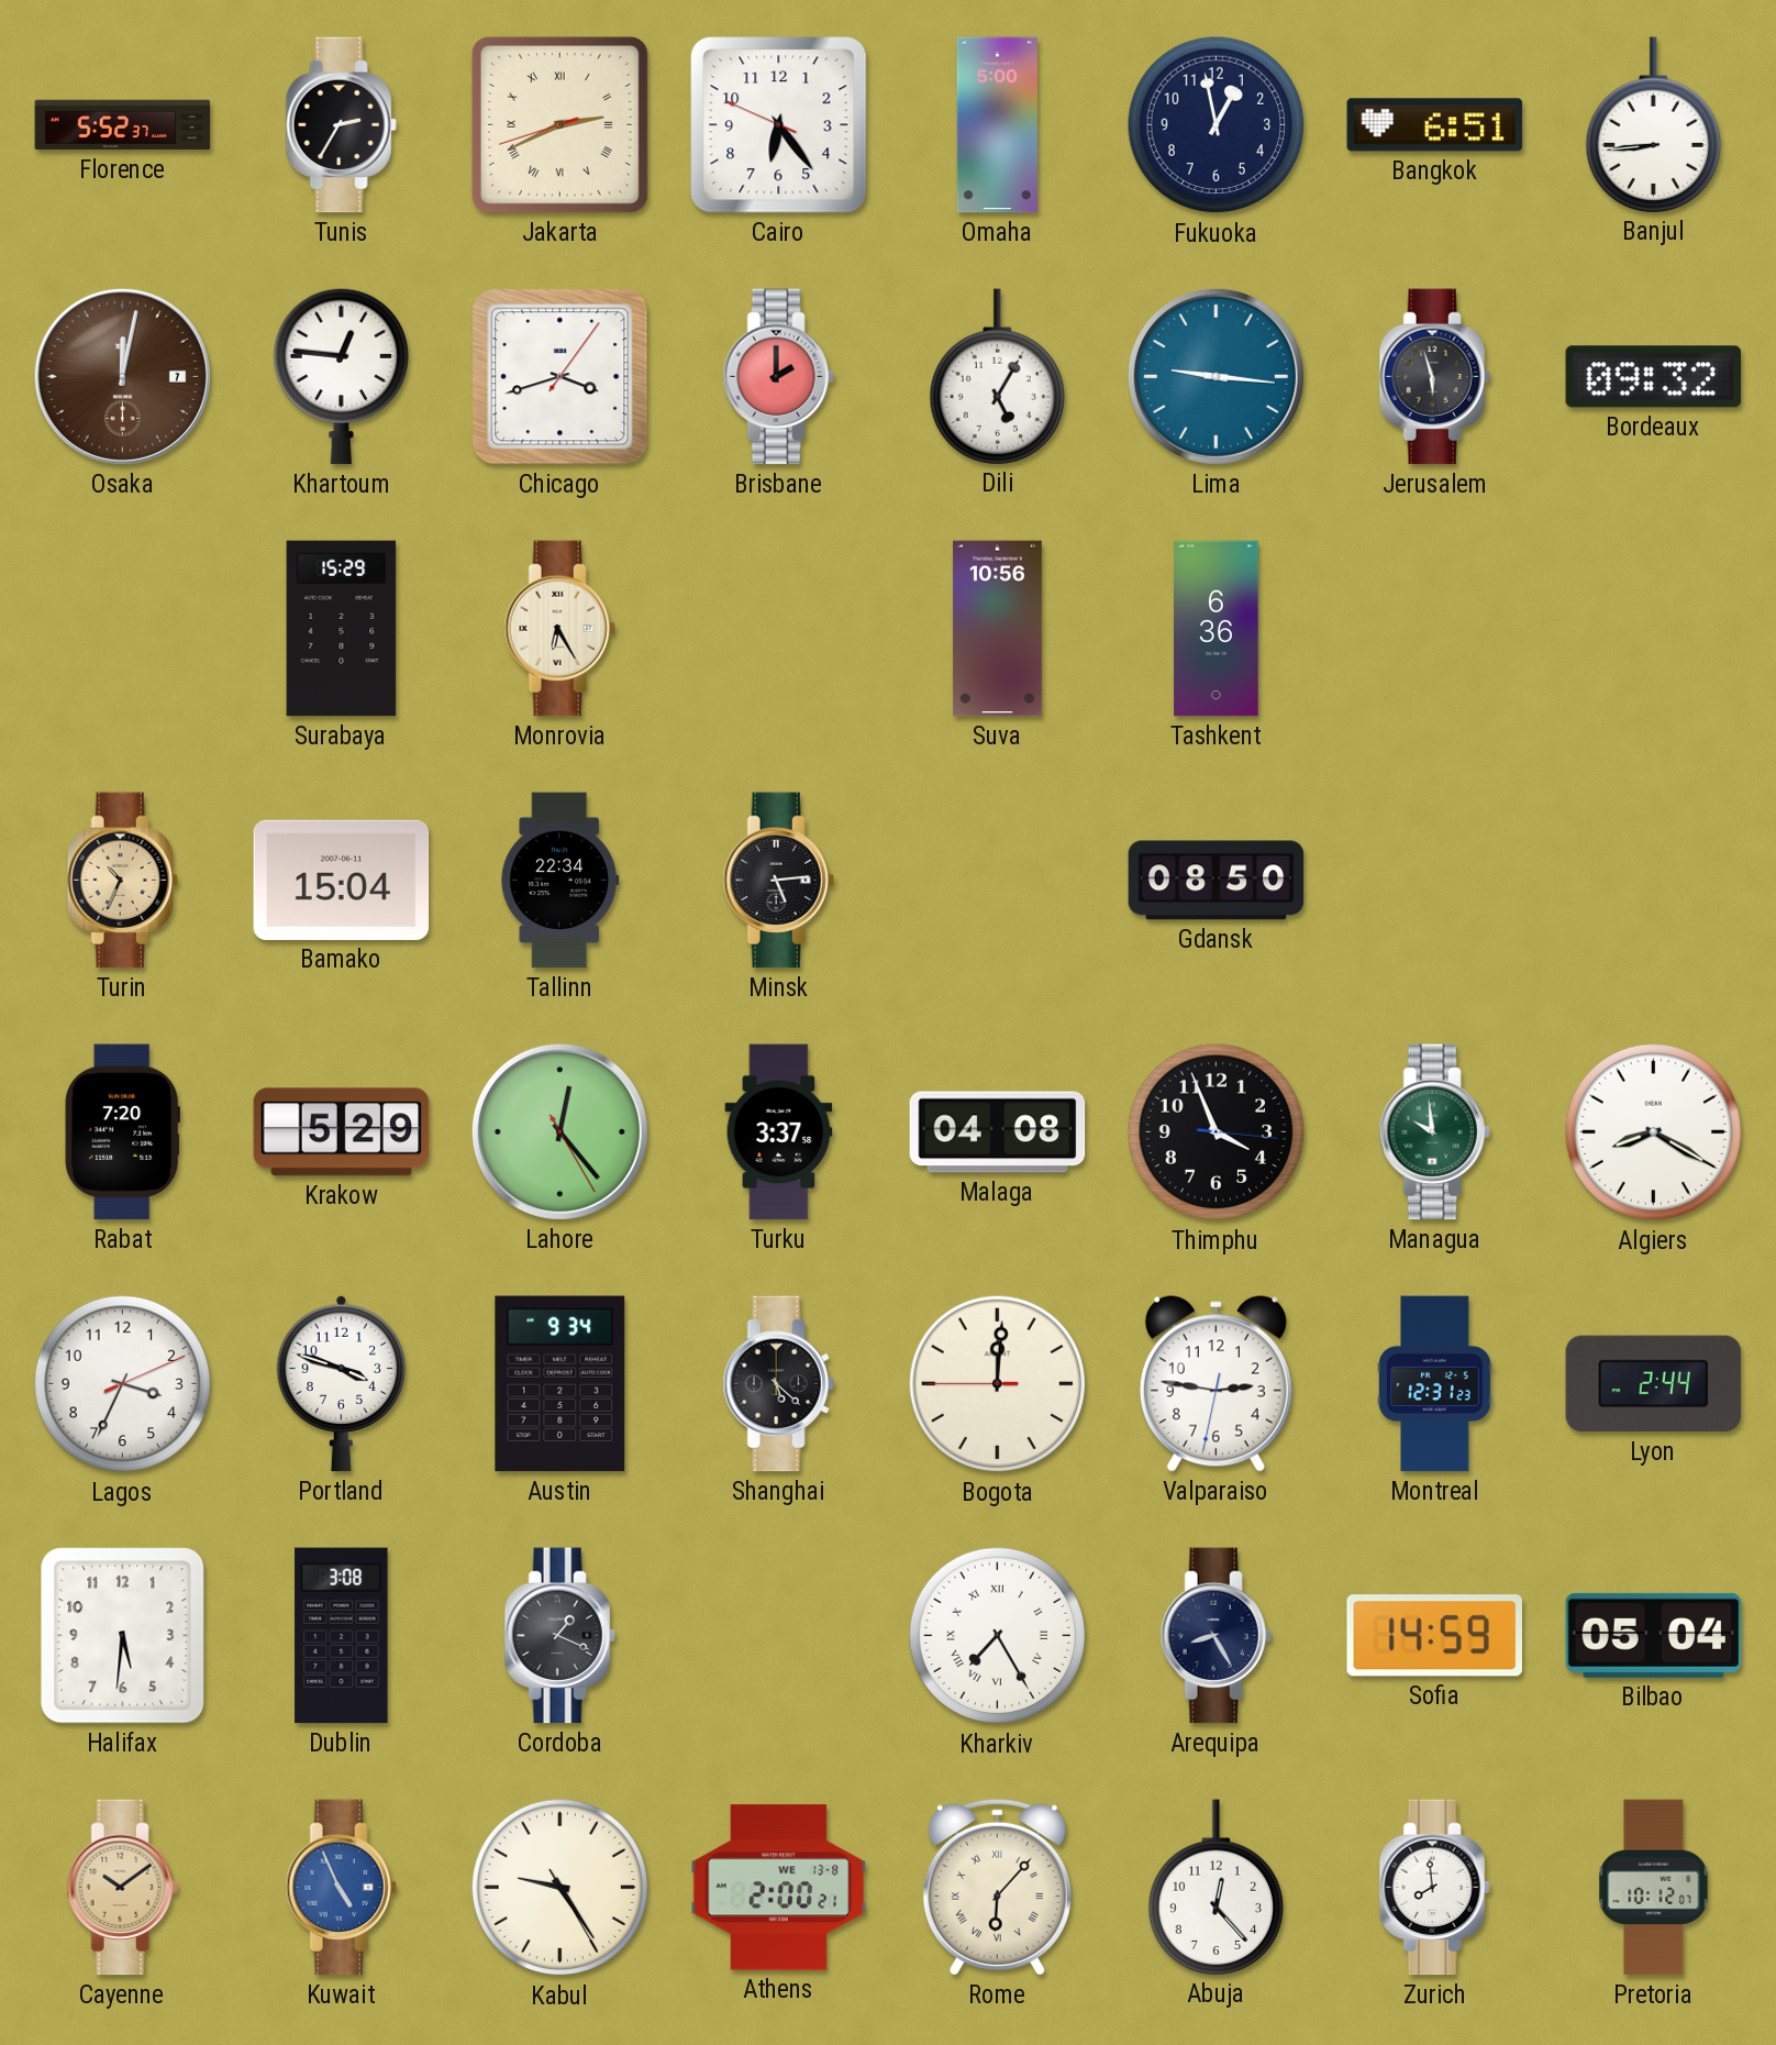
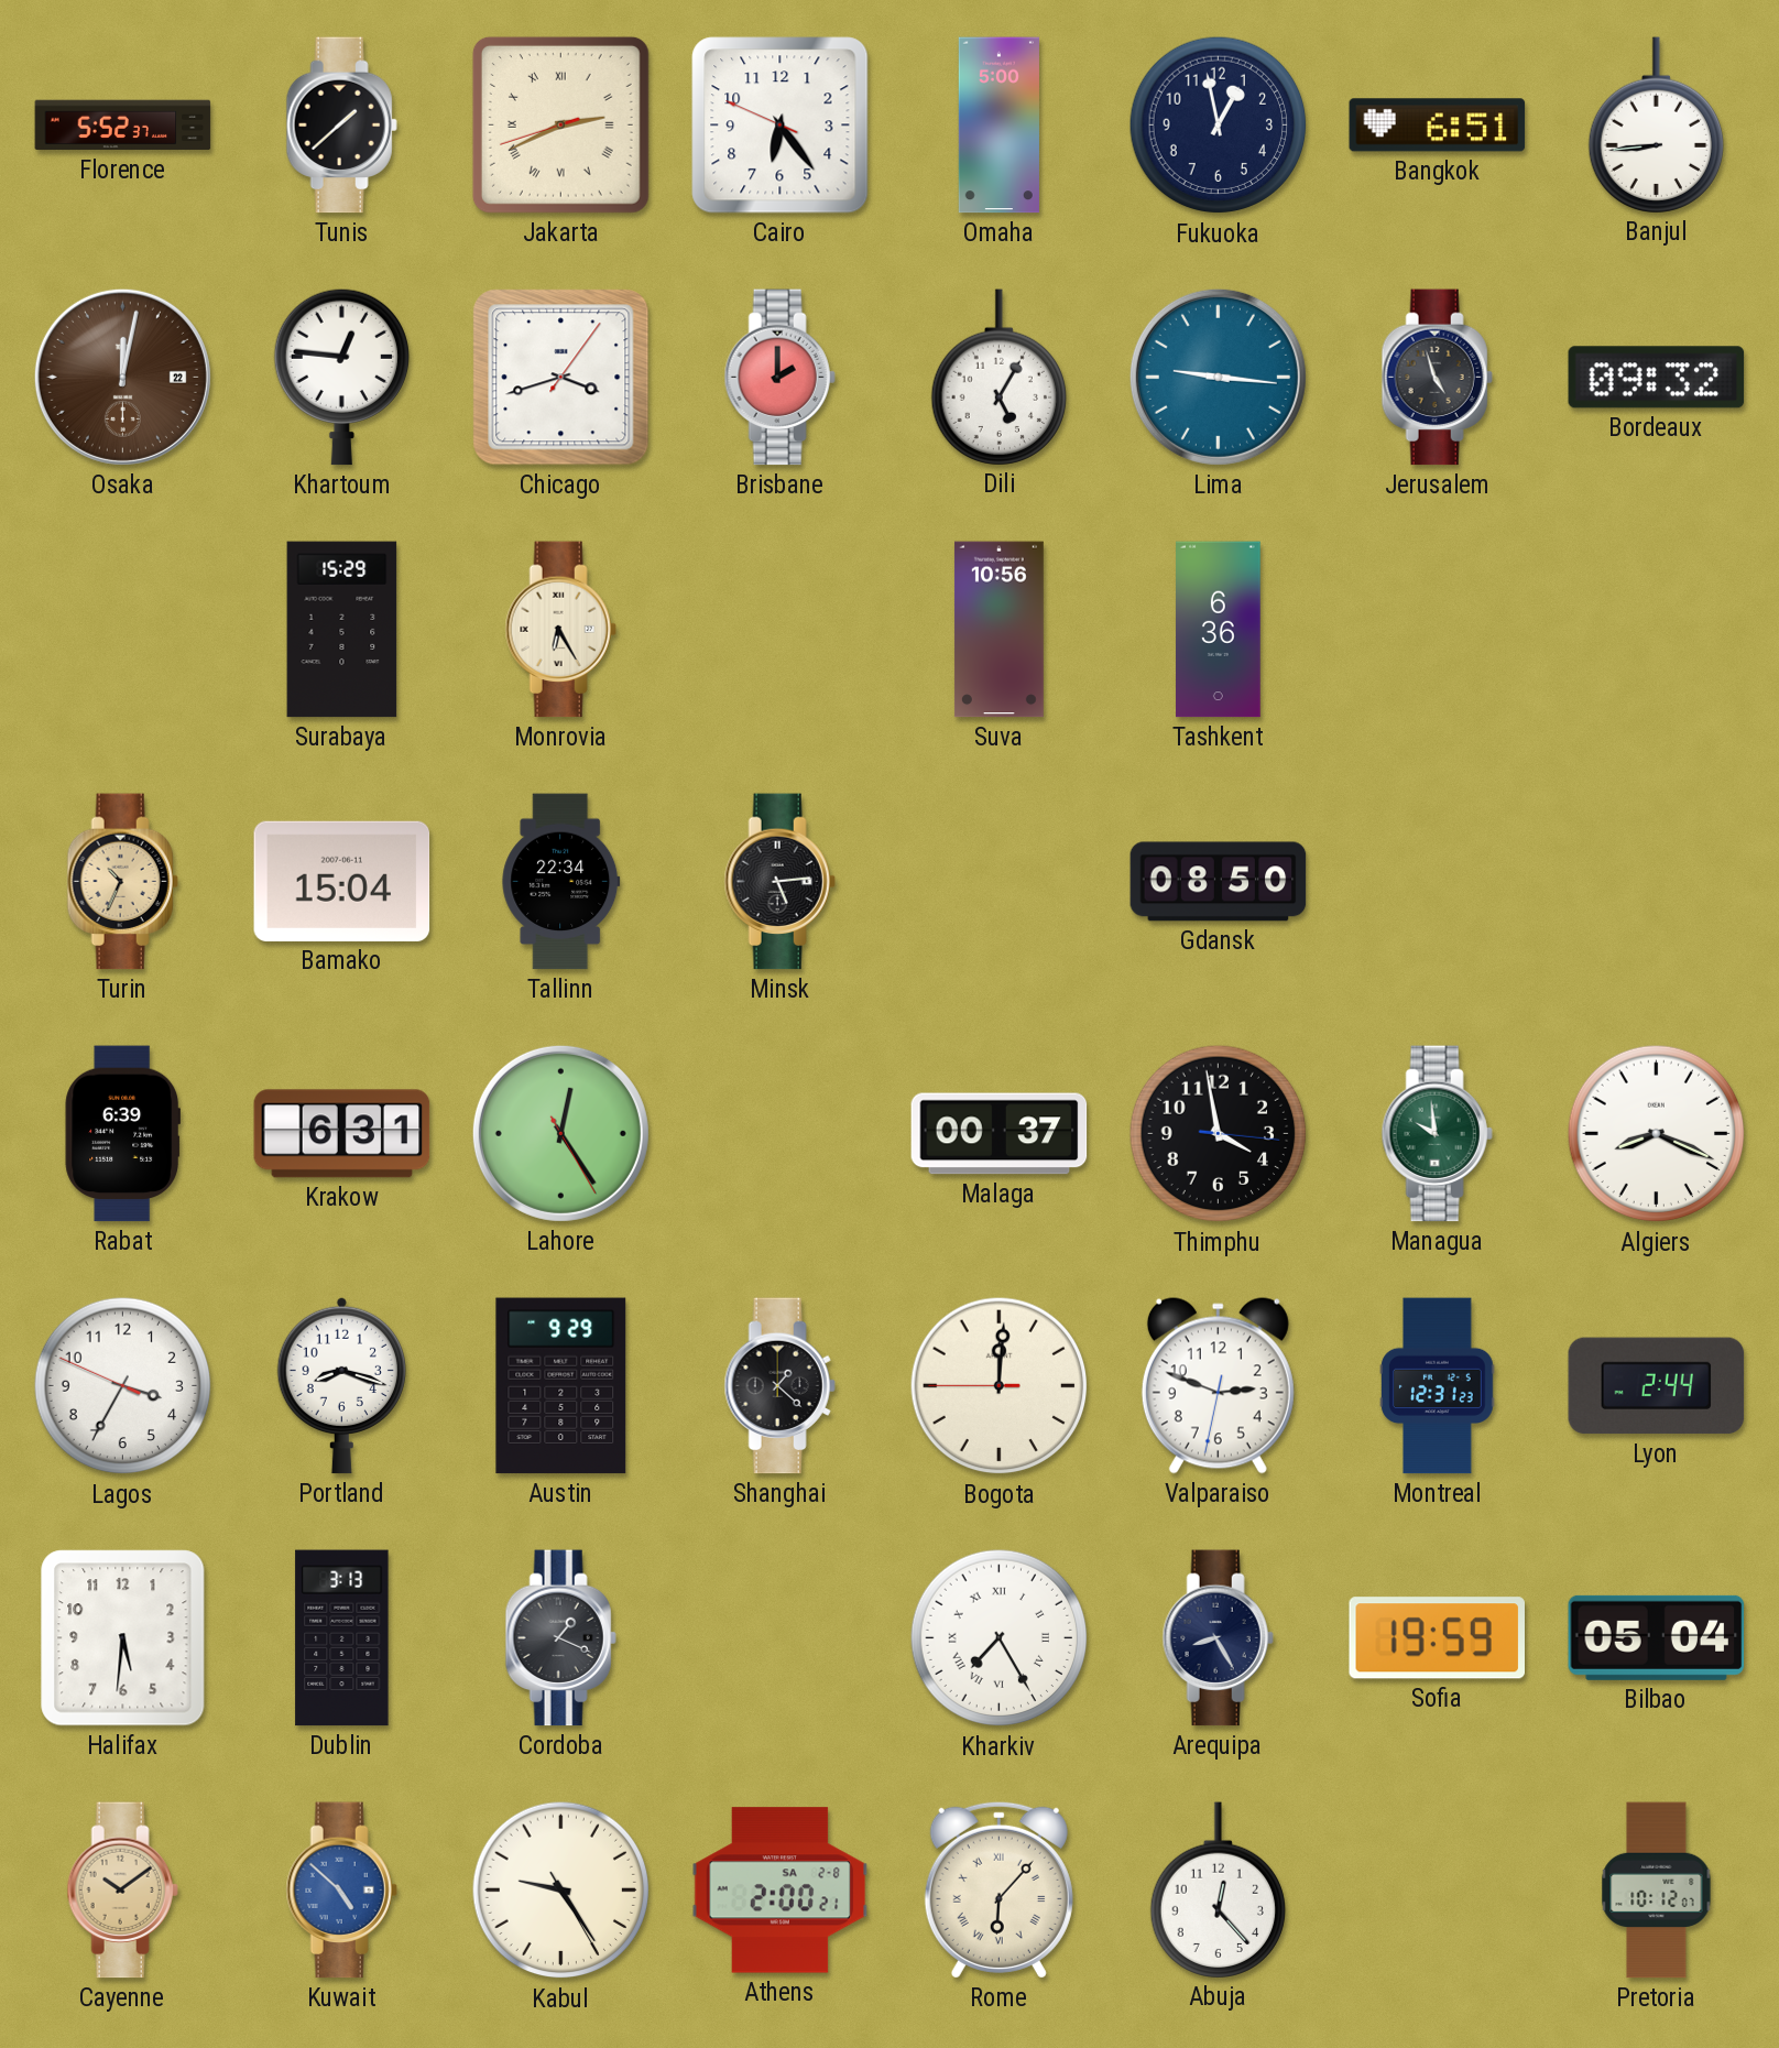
Tunis: 2:35 -> 1:38 (341, 126)
Osaka date: 7 -> 22 (122, 377)
Jerusalem: 5:57 -> 4:57 (1437, 378)
Rabat: 7:20 -> 6:39 (122, 1134)
Krakow: 5:29 -> 6:31 (342, 1134)
Lahore: 12:23 -> 12:24 (560, 1133)
Turku: 3:37 -> none (779, 1132)
Malaga: 04:08 -> 00:37 (1000, 1134)
Thimphu: 3:56 -> 3:58 (1219, 1134)
Algiers: 8:20 -> 8:19 (1657, 1134)
Lagos: 3:34:11 -> 3:34:49 (123, 1386)
Portland: 3:48 -> 8:18 (341, 1385)
Austin: 9:34 -> 9:29 (561, 1386)
Shanghai: 5:22 -> 1:22 (779, 1386)
Valparaiso: 2:46 -> 2:48 (1218, 1386)
Dublin: 3:08 -> 3:13 (342, 1638)
Sofia: 14:59 -> 19:59 (1437, 1638)
Kuwait: 4:56 -> 4:52 (341, 1891)
Athens date: WE 13-8 -> SA 2-8 (781, 1891)
Zurich: 7:59 -> none (1434, 1888)
